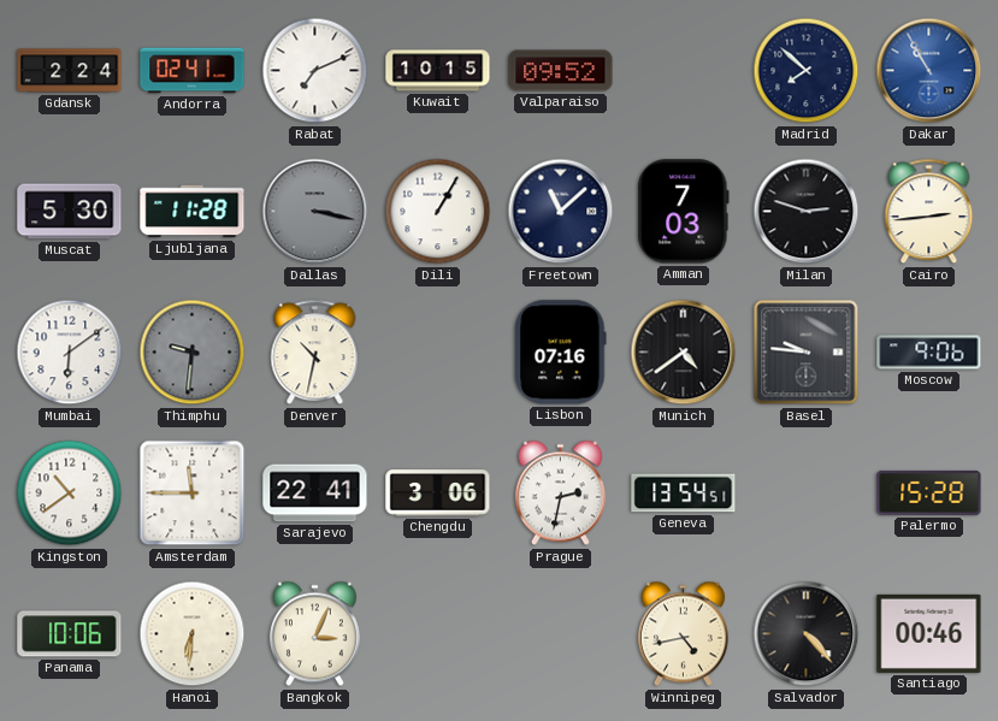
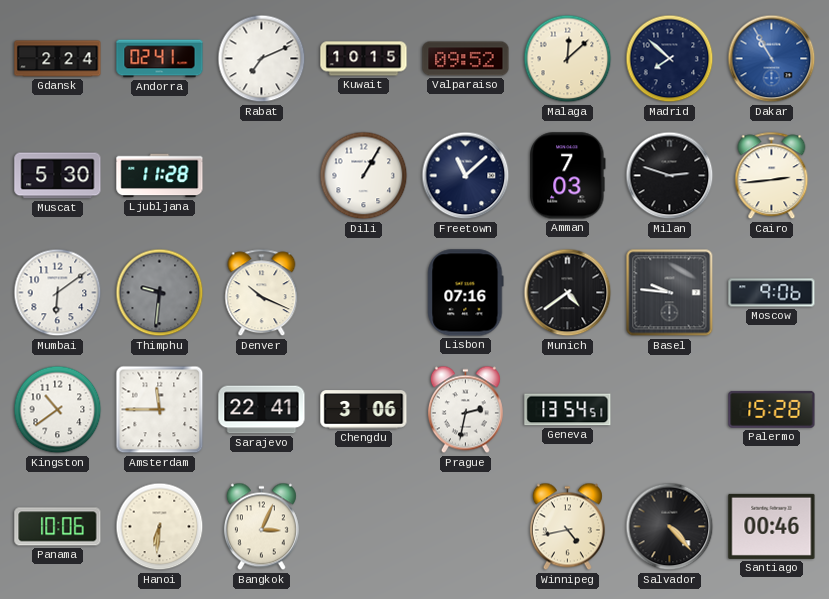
Malaga: none -> 12:08 (568, 59)
Dallas: 3:17 -> none (315, 212)
Denver: 10:32 -> 10:19 (262, 293)
